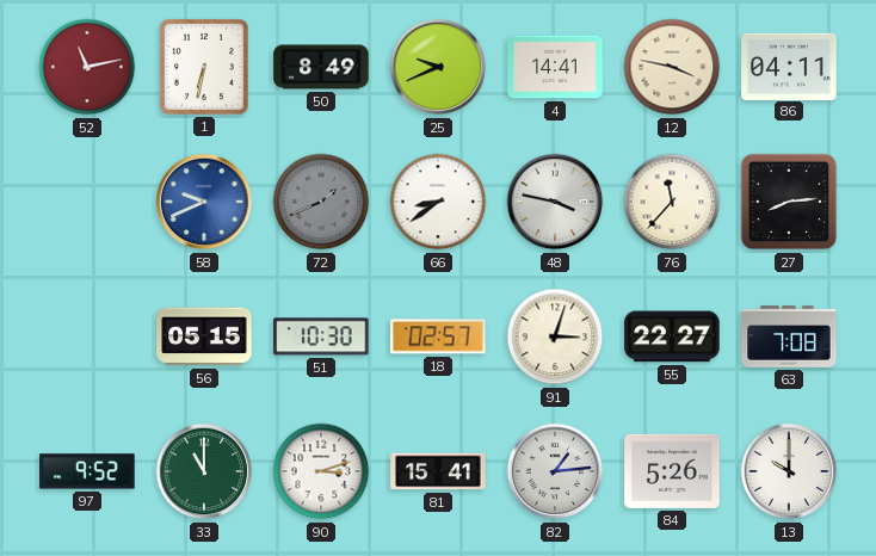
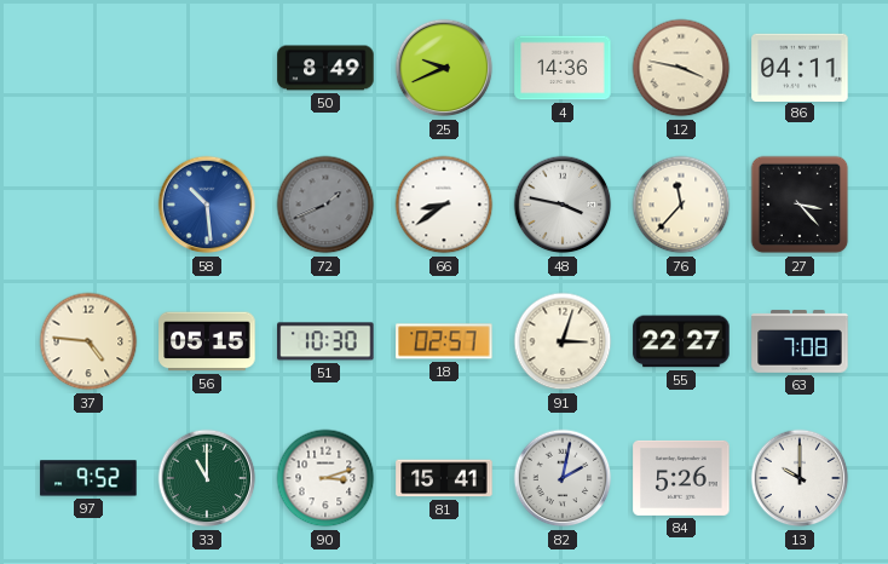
52: 11:13 -> none (87, 67)
1: 6:32 -> none (204, 67)
4: 14:41 -> 14:36 (563, 68)
58: 9:41 -> 10:29 (207, 205)
27: 8:14 -> 3:23 (800, 205)
37: none -> 4:46 (88, 341)
82: 1:14 -> 2:02 (563, 478)
